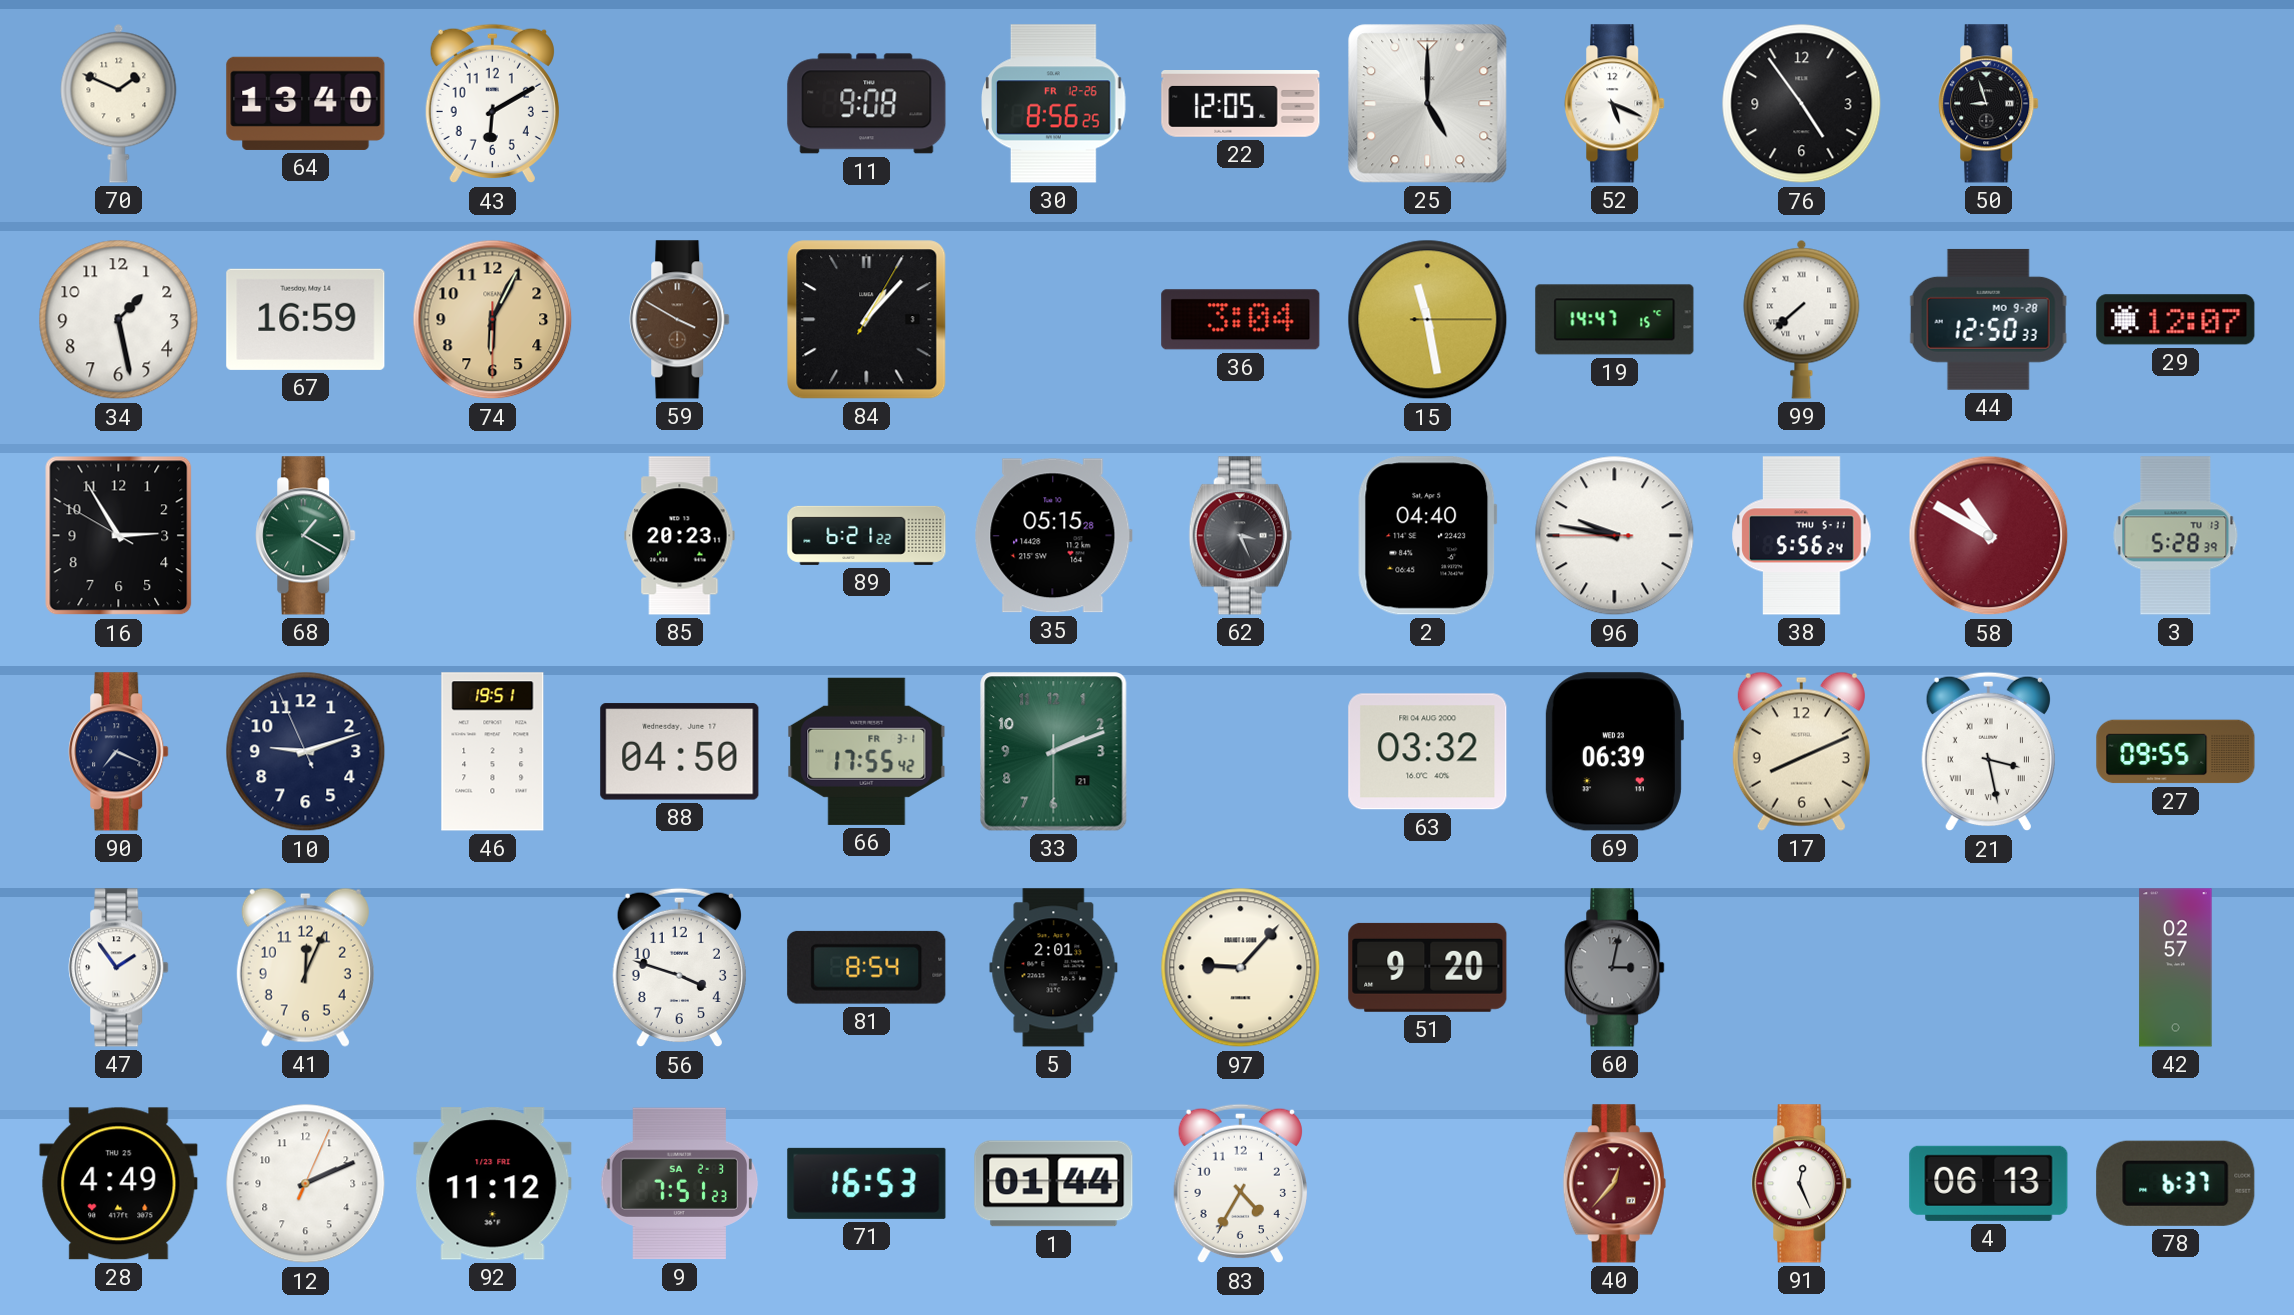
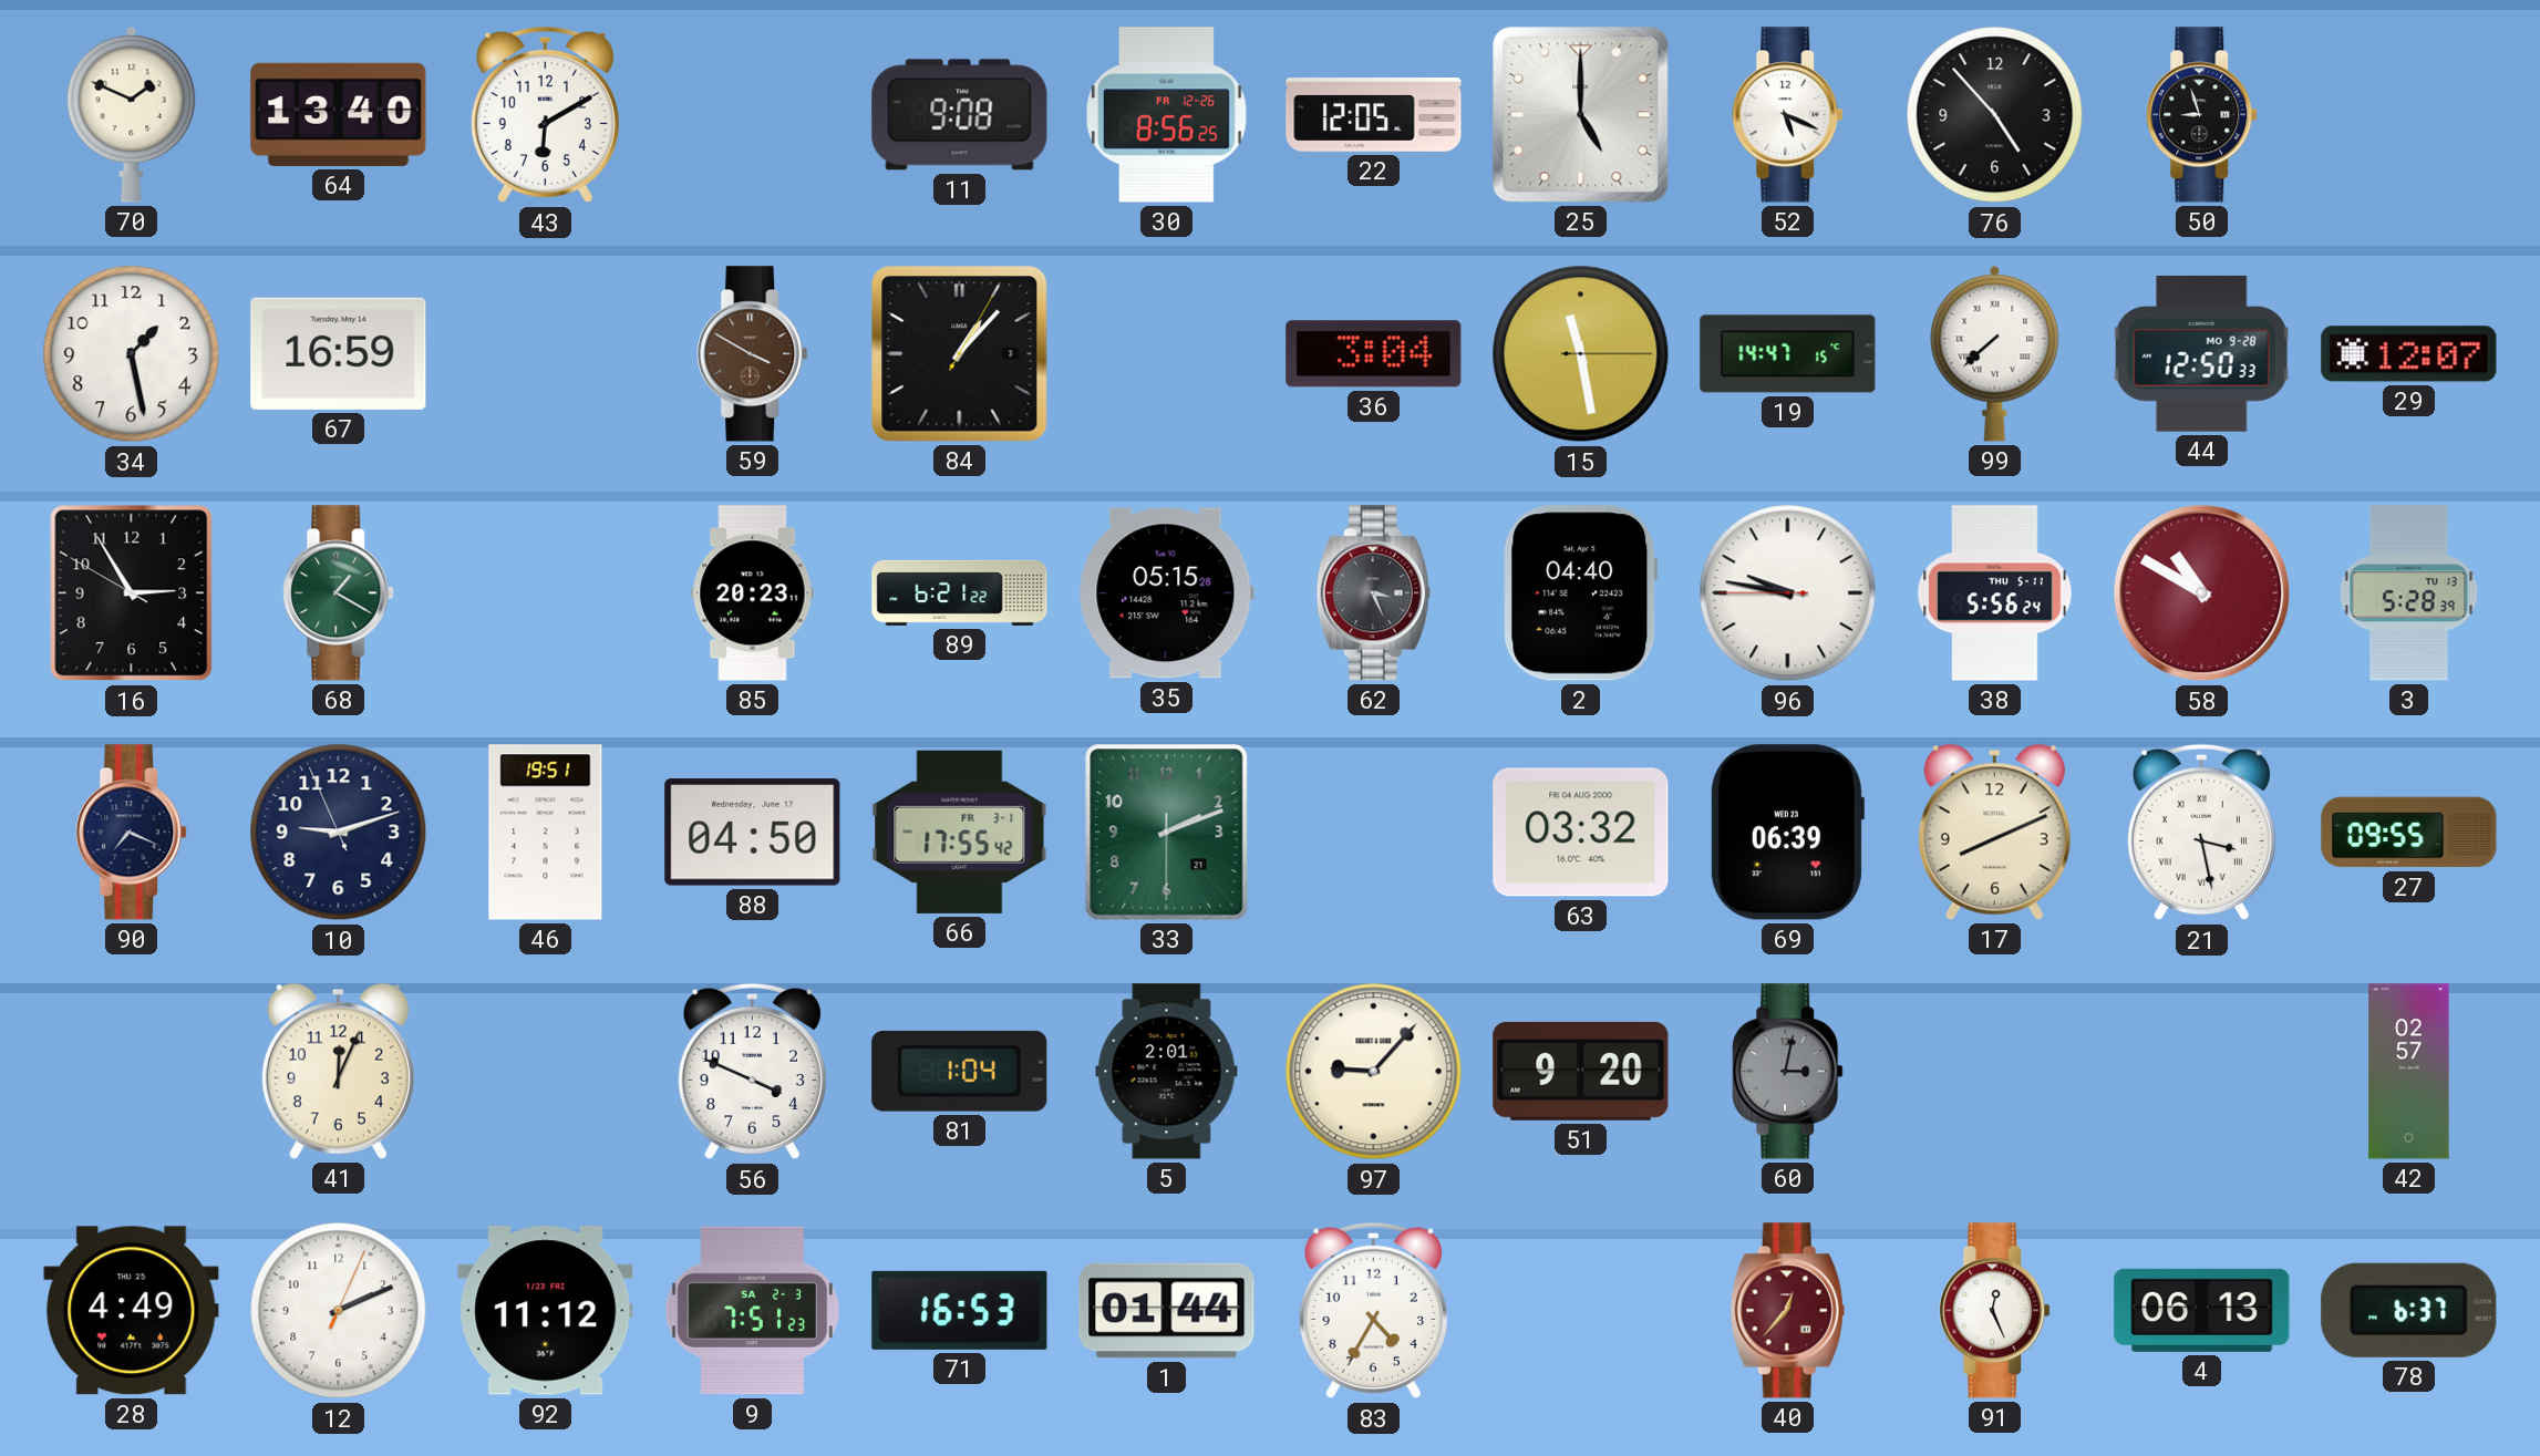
76: 4:54 -> 4:53 (1995, 115)
74: 6:04 -> none (493, 320)
47: 1:54 -> none (119, 968)
56: 3:48 -> 3:49 (752, 1072)
81: 8:54 -> 1:04 (960, 1071)
